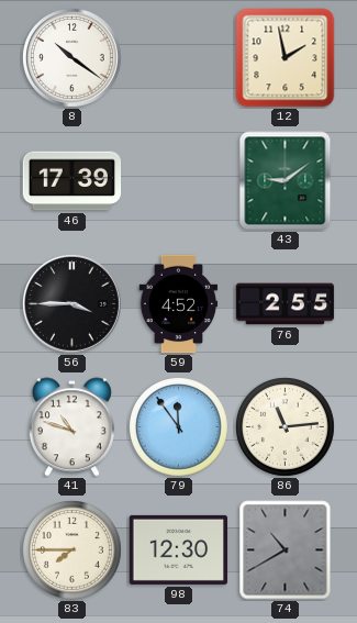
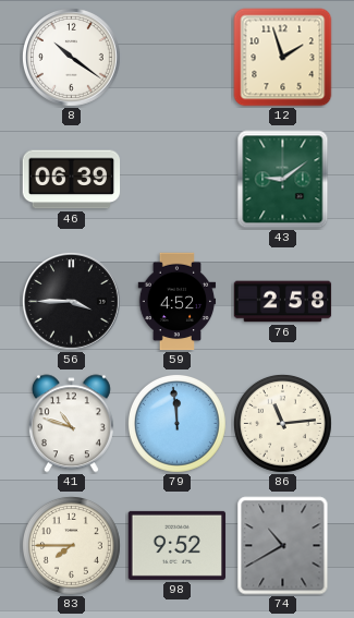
12: 1:58 -> 1:57 (283, 58)
46: 17:39 -> 06:39 (72, 180)
76: 2:55 -> 2:58 (283, 302)
79: 11:54 -> 11:59 (178, 424)
98: 12:30 -> 9:52 (178, 545)
